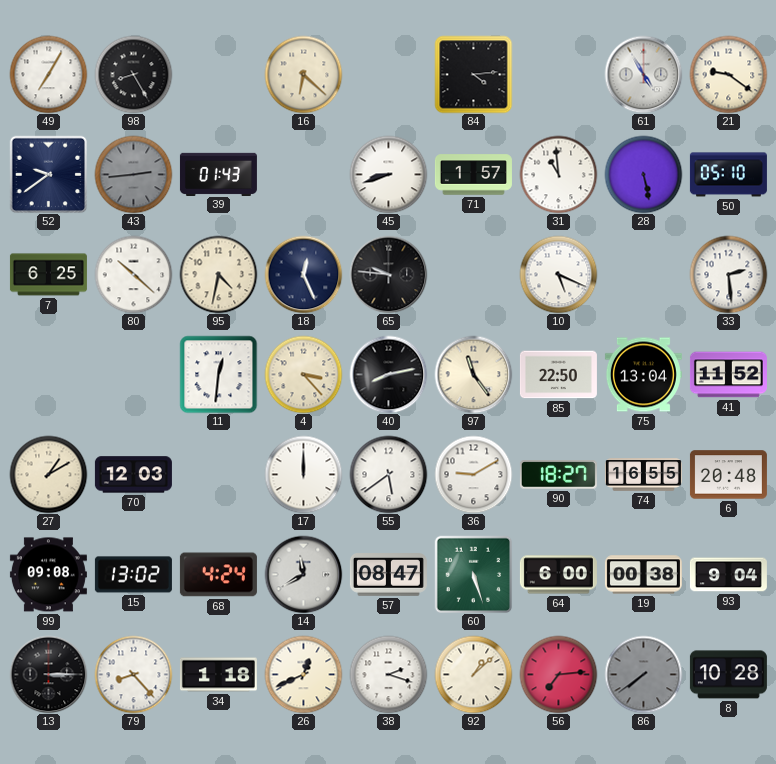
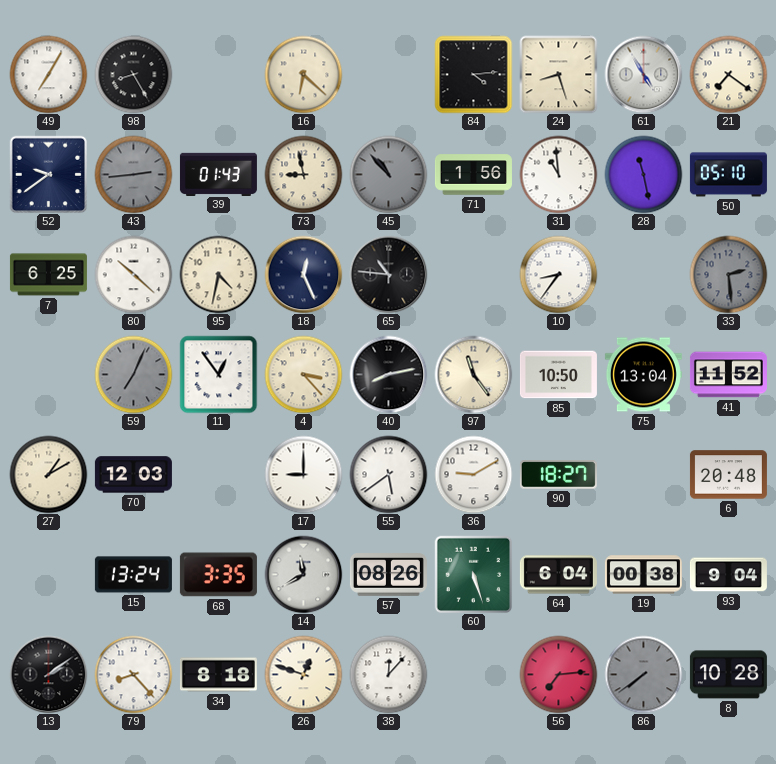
24: none -> 8:27 (558, 74)
21: 9:21 -> 7:21 (728, 74)
73: none -> 8:58 (303, 174)
45: 8:42 -> 10:53 (388, 174)
45 dial: white -> grey (388, 174)
71: 1:57 -> 1:56 (473, 175)
28: 5:28 -> 11:28 (643, 174)
65: 9:46 -> 10:46 (388, 274)
10: 5:19 -> 8:36 (558, 274)
33 dial: white -> grey (728, 274)
59: none -> 7:04 (133, 374)
11: 12:31 -> 12:54 (218, 374)
85: 22:50 -> 10:50 (558, 375)
17: 12:00 -> 9:00 (303, 474)
74: 16:55 -> none (643, 475)
99: 09:08 -> none (48, 575)
15: 13:02 -> 13:24 (133, 575)
68: 4:24 -> 3:35 (218, 575)
57: 08:47 -> 08:26 (388, 575)
64: 6:00 -> 6:04 (558, 575)
13: 3:15 -> 2:09 (48, 674)
34: 1:18 -> 8:18 (218, 675)
26: 12:41 -> 12:48 (303, 674)
38: 2:18 -> 12:07 (388, 674)
92: 1:08 -> none (473, 674)
